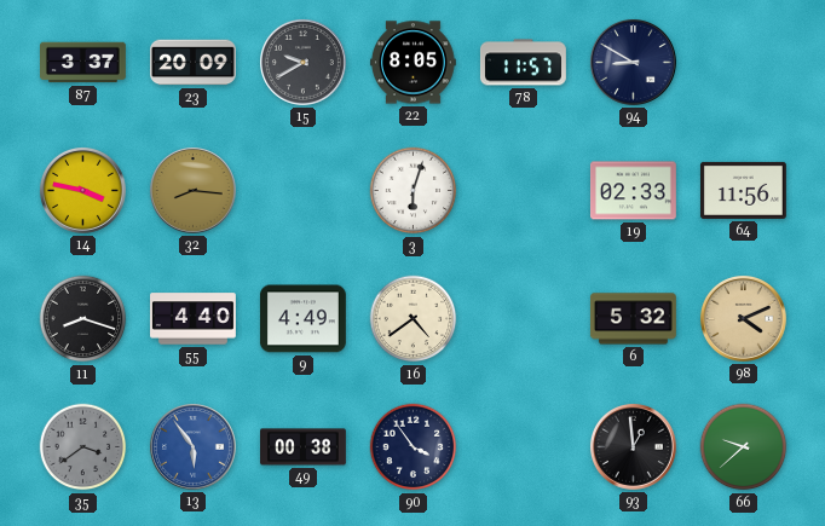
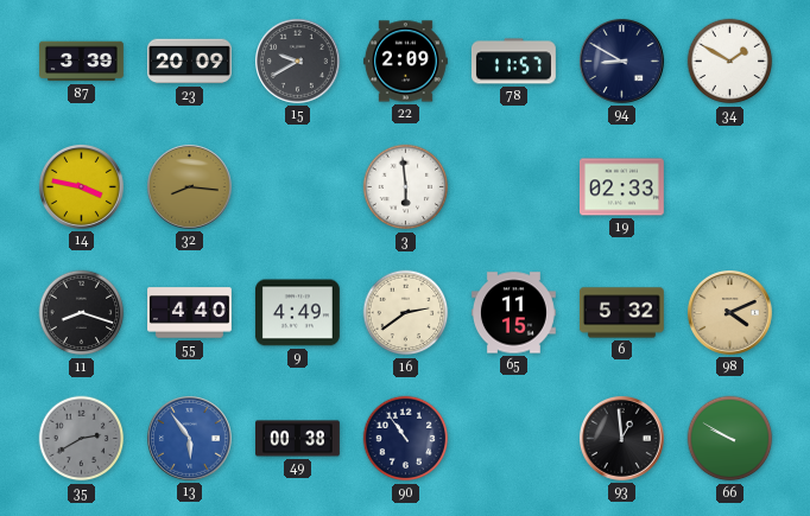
87: 3:37 -> 3:39 (82, 62)
22: 8:05 -> 2:09 (405, 62)
34: none -> 1:50 (730, 62)
3: 6:03 -> 5:59 (406, 187)
64: 11:56 -> none (743, 190)
16: 4:39 -> 2:39 (406, 313)
65: none -> 11:15 (514, 313)
35: 3:39 -> 2:40 (82, 439)
90: 3:54 -> 10:54 (406, 439)
66: 9:38 -> 9:50 (730, 439)
